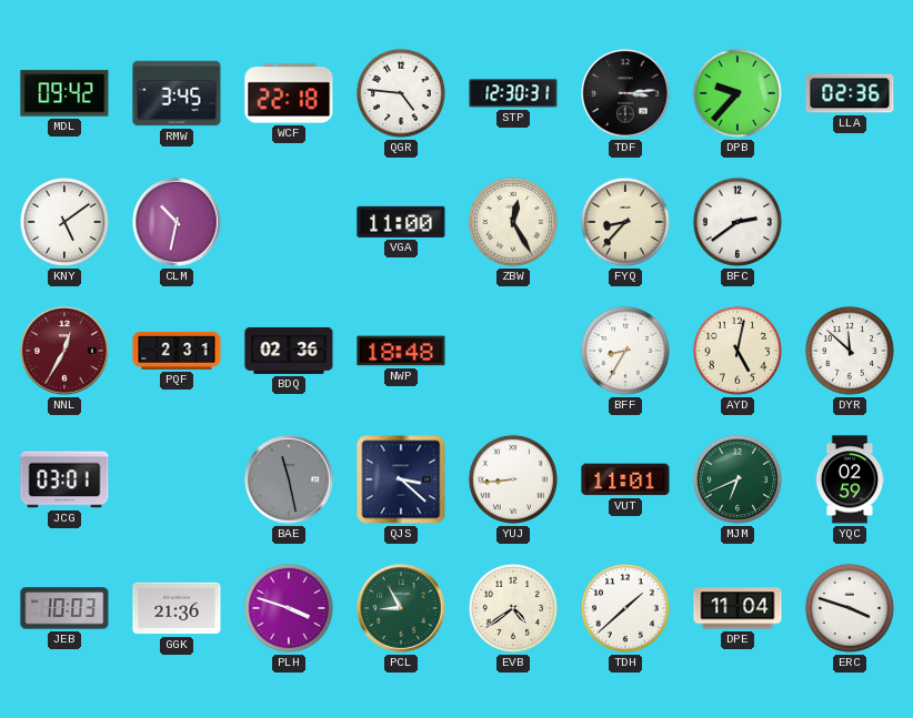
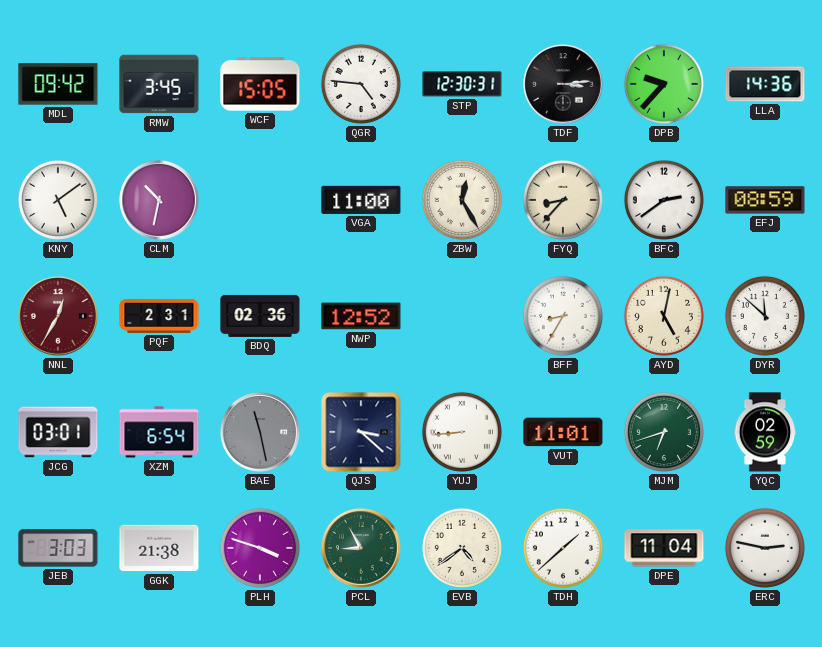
WCF: 22:18 -> 15:05 (260, 84)
LLA: 02:36 -> 14:36 (765, 84)
EFJ: none -> 08:59 (765, 200)
NWP: 18:48 -> 12:52 (361, 316)
XZM: none -> 6:54 (159, 432)
MJM: 6:41 -> 6:42 (664, 432)
JEB: 10:03 -> 3:03 (58, 548)
GGK: 21:36 -> 21:38 (159, 548)
ERC: 3:48 -> 2:47 (765, 548)
